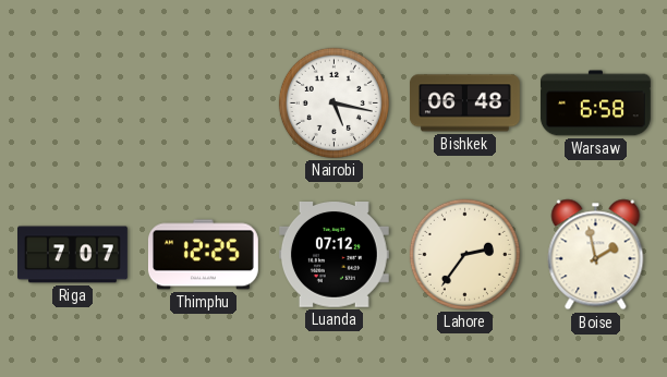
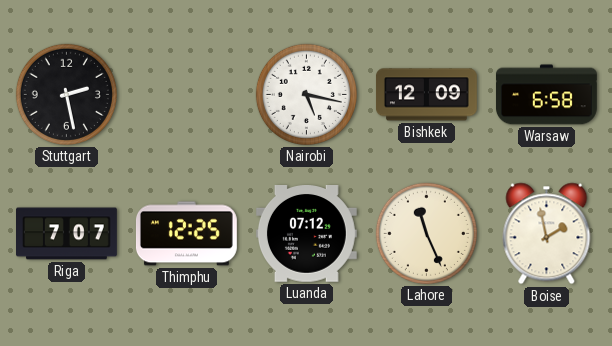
Stuttgart: none -> 2:28 (66, 94)
Bishkek: 06:48 -> 12:09 (426, 95)
Lahore: 2:36 -> 11:26 (426, 233)
